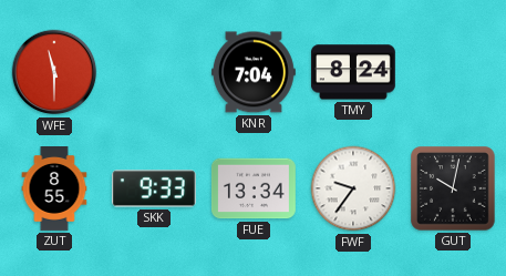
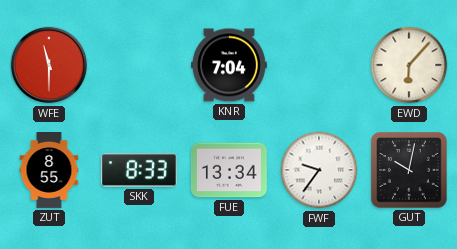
TMY: 8:24 -> none (353, 72)
EWD: none -> 6:07 (409, 65)
SKK: 9:33 -> 8:33 (139, 170)
